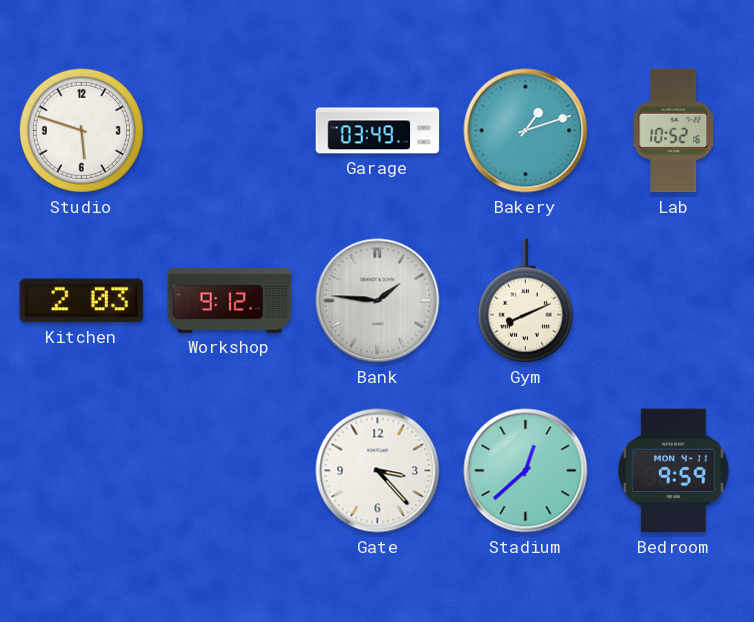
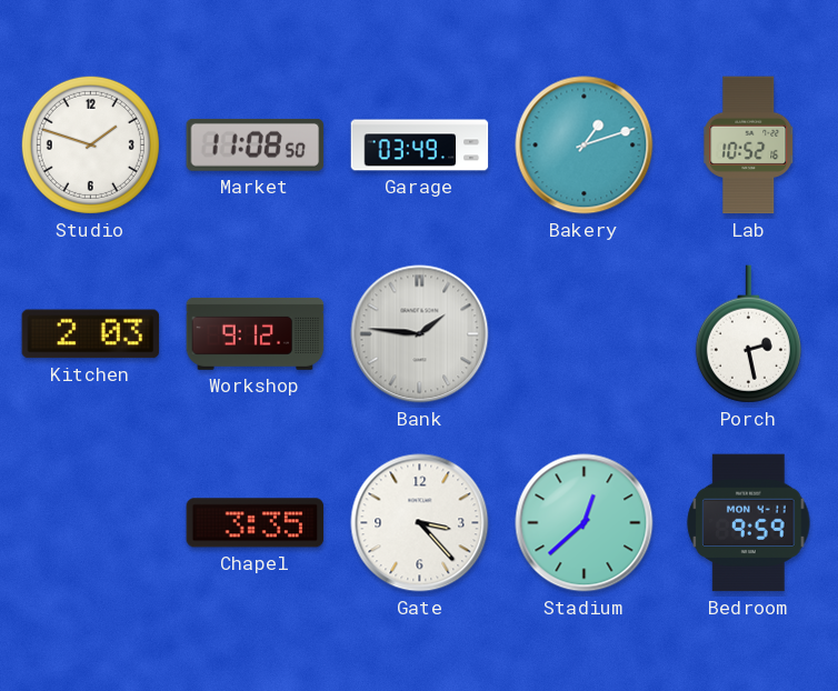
Studio: 5:48 -> 1:48 (90, 144)
Market: none -> 11:08 (256, 144)
Gym: 8:11 -> none (525, 301)
Porch: none -> 2:28 (748, 334)
Chapel: none -> 3:35 (256, 523)
